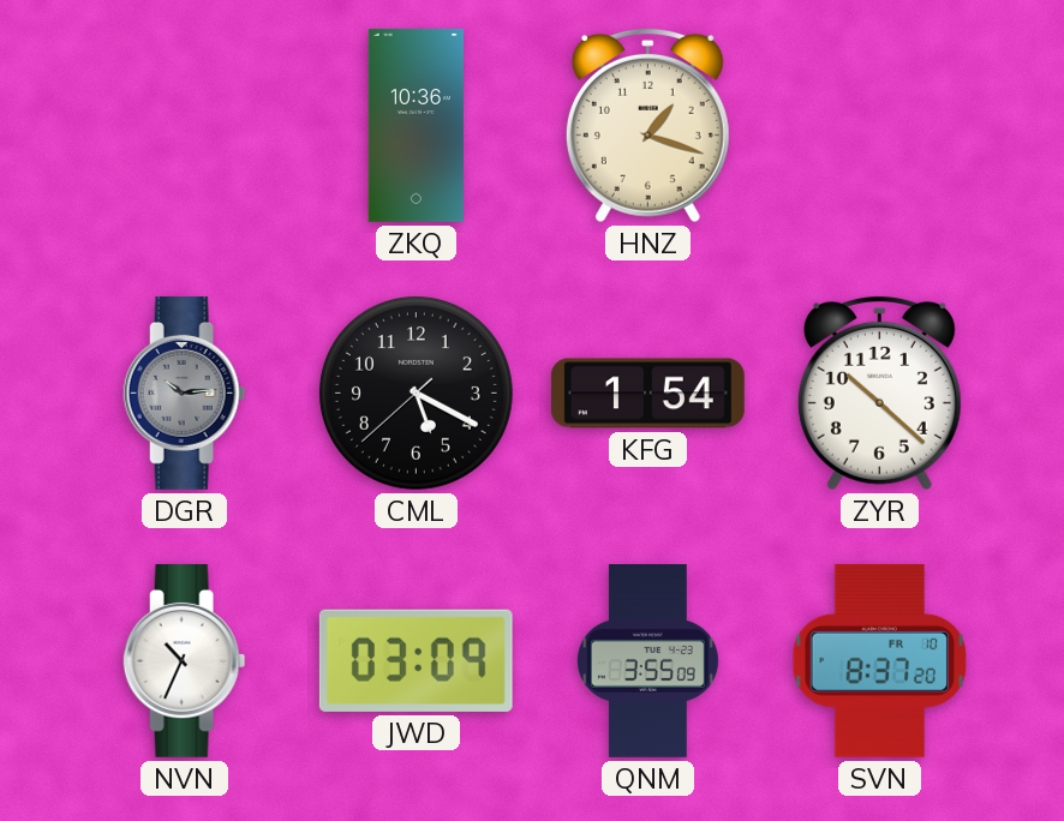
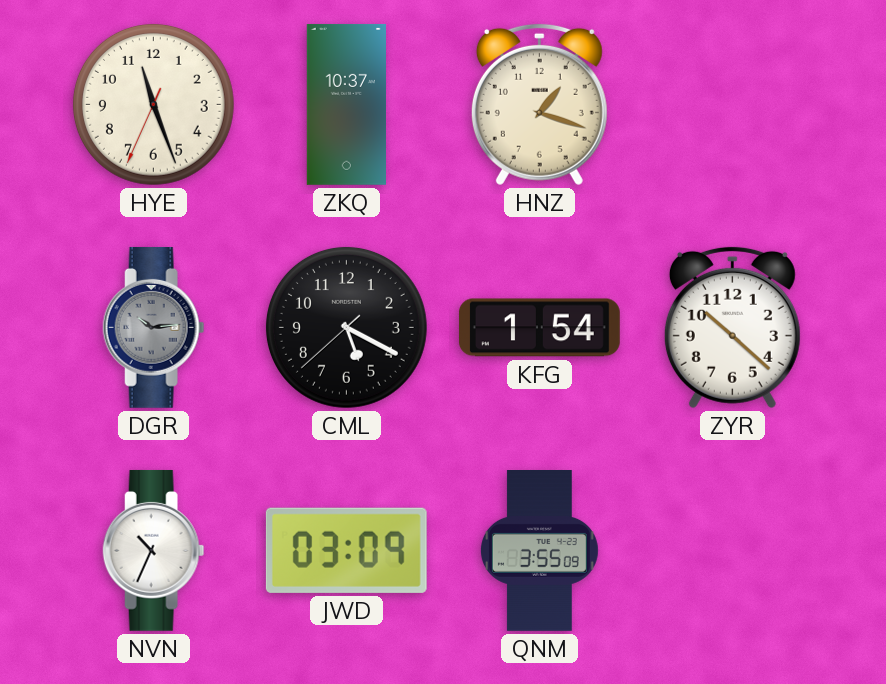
HYE: none -> 11:26 (153, 104)
ZKQ: 10:36 -> 10:37 (346, 104)
SVN: 8:37 -> none (880, 660)
